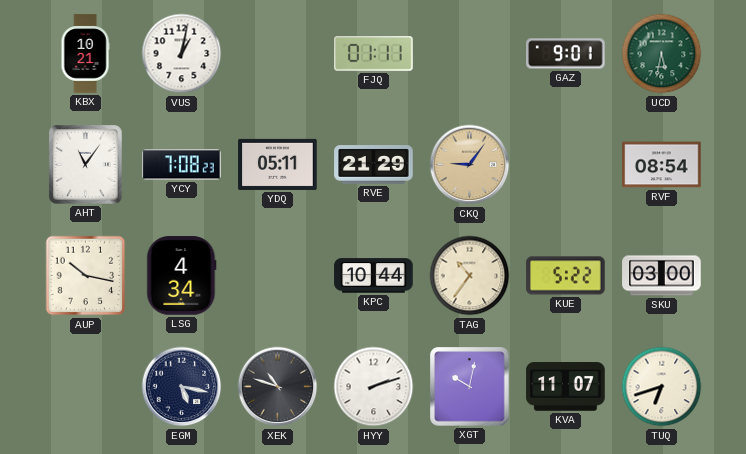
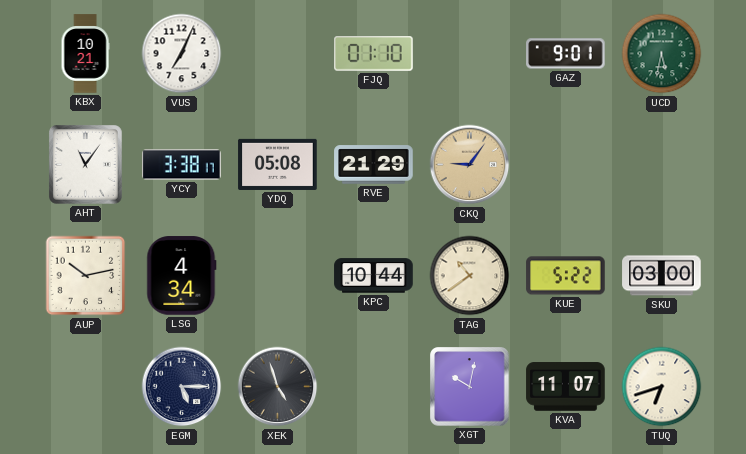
VUS: 1:02 -> 7:04 (182, 54)
FJQ: 01:11 -> 01:10 (374, 54)
YCY: 7:08 -> 3:38 (182, 165)
YDQ: 05:11 -> 05:08 (278, 164)
RVF: 08:54 -> none (662, 165)
AUP: 10:17 -> 10:13 (86, 276)
TAG: 10:36 -> 10:39 (470, 276)
EGM: 5:17 -> 5:15 (182, 387)
XEK: 10:48 -> 4:57 (278, 387)
HYY: 2:12 -> none (374, 387)
